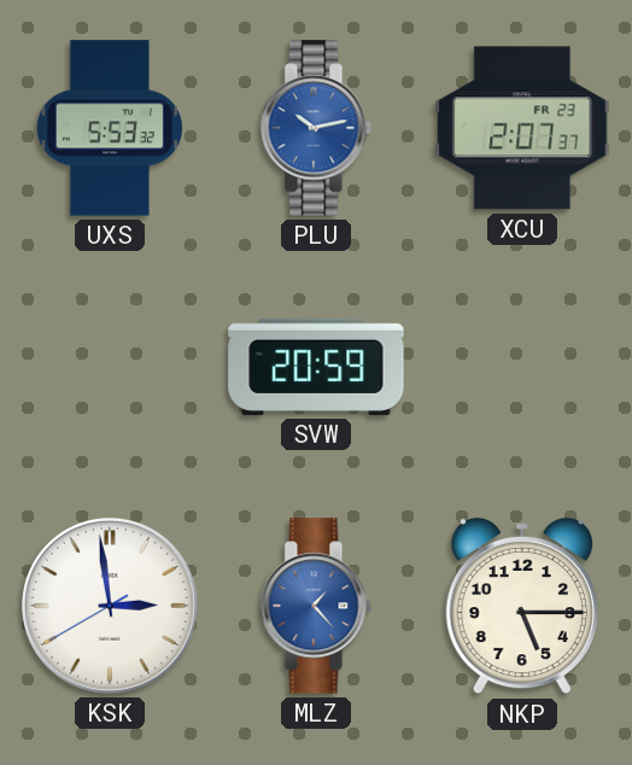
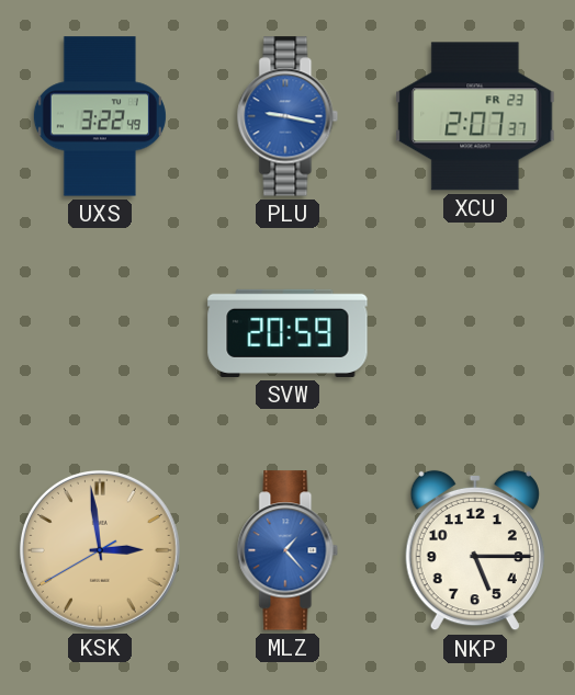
UXS: 5:53 -> 3:22 (100, 116)
PLU: 10:13 -> 9:17 (287, 116)
KSK dial: white -> champagne (100, 550)
